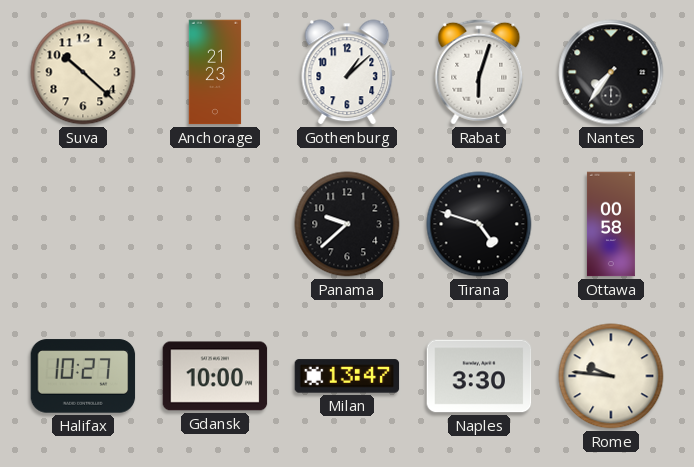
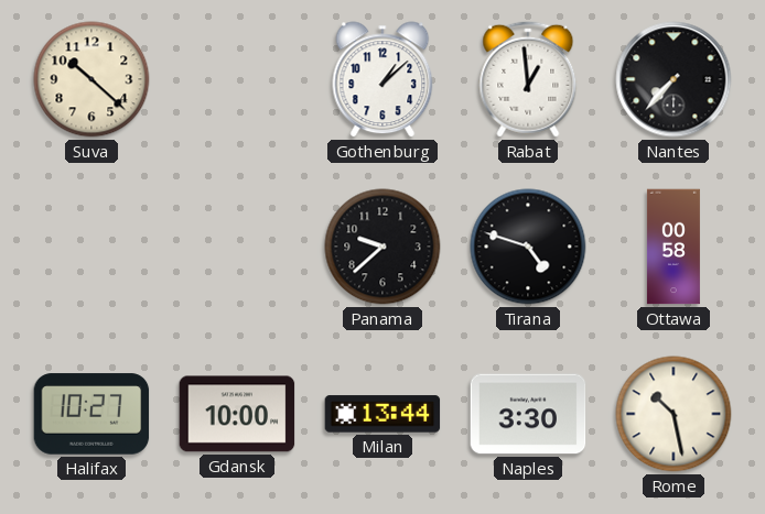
Anchorage: 21:23 -> none (215, 72)
Rabat: 6:03 -> 12:59 (528, 79)
Nantes: 7:36 -> 7:37 (674, 79)
Milan: 13:47 -> 13:44 (382, 414)
Rome: 9:46 -> 10:28 (674, 414)
